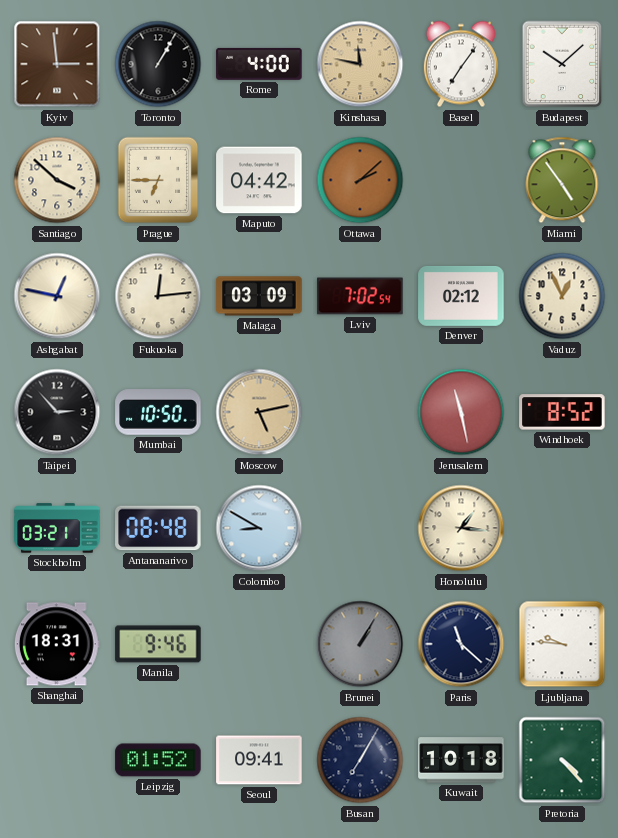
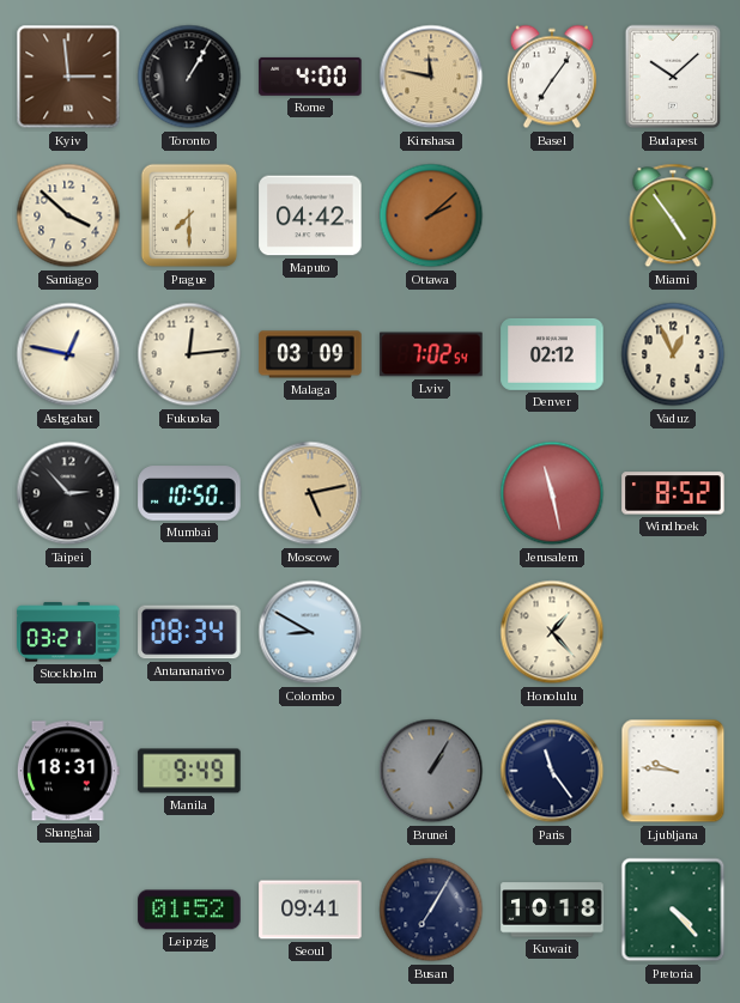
Prague: 6:45 -> 7:30 (189, 215)
Antananarivo: 08:48 -> 08:34 (189, 632)
Honolulu: 1:16 -> 1:23 (552, 632)
Manila: 9:46 -> 9:49 (189, 771)
Paris: 11:22 -> 11:24 (552, 771)
